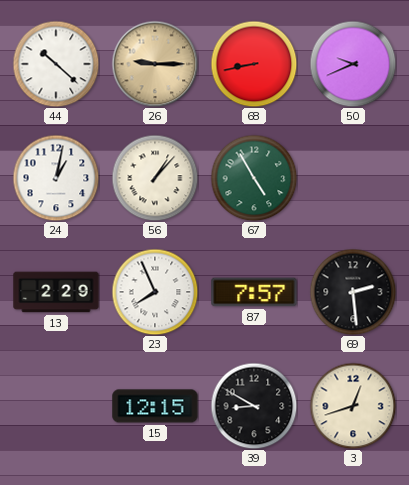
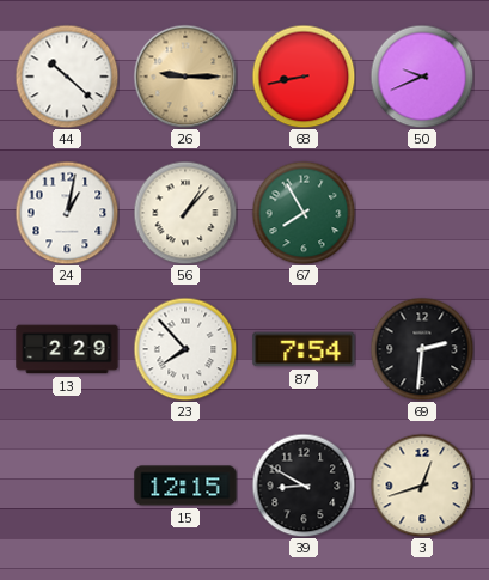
67: 4:55 -> 7:55 (304, 213)
23: 7:56 -> 7:53 (185, 349)
87: 7:57 -> 7:54 (304, 349)
69: 2:29 -> 2:31 (422, 349)
